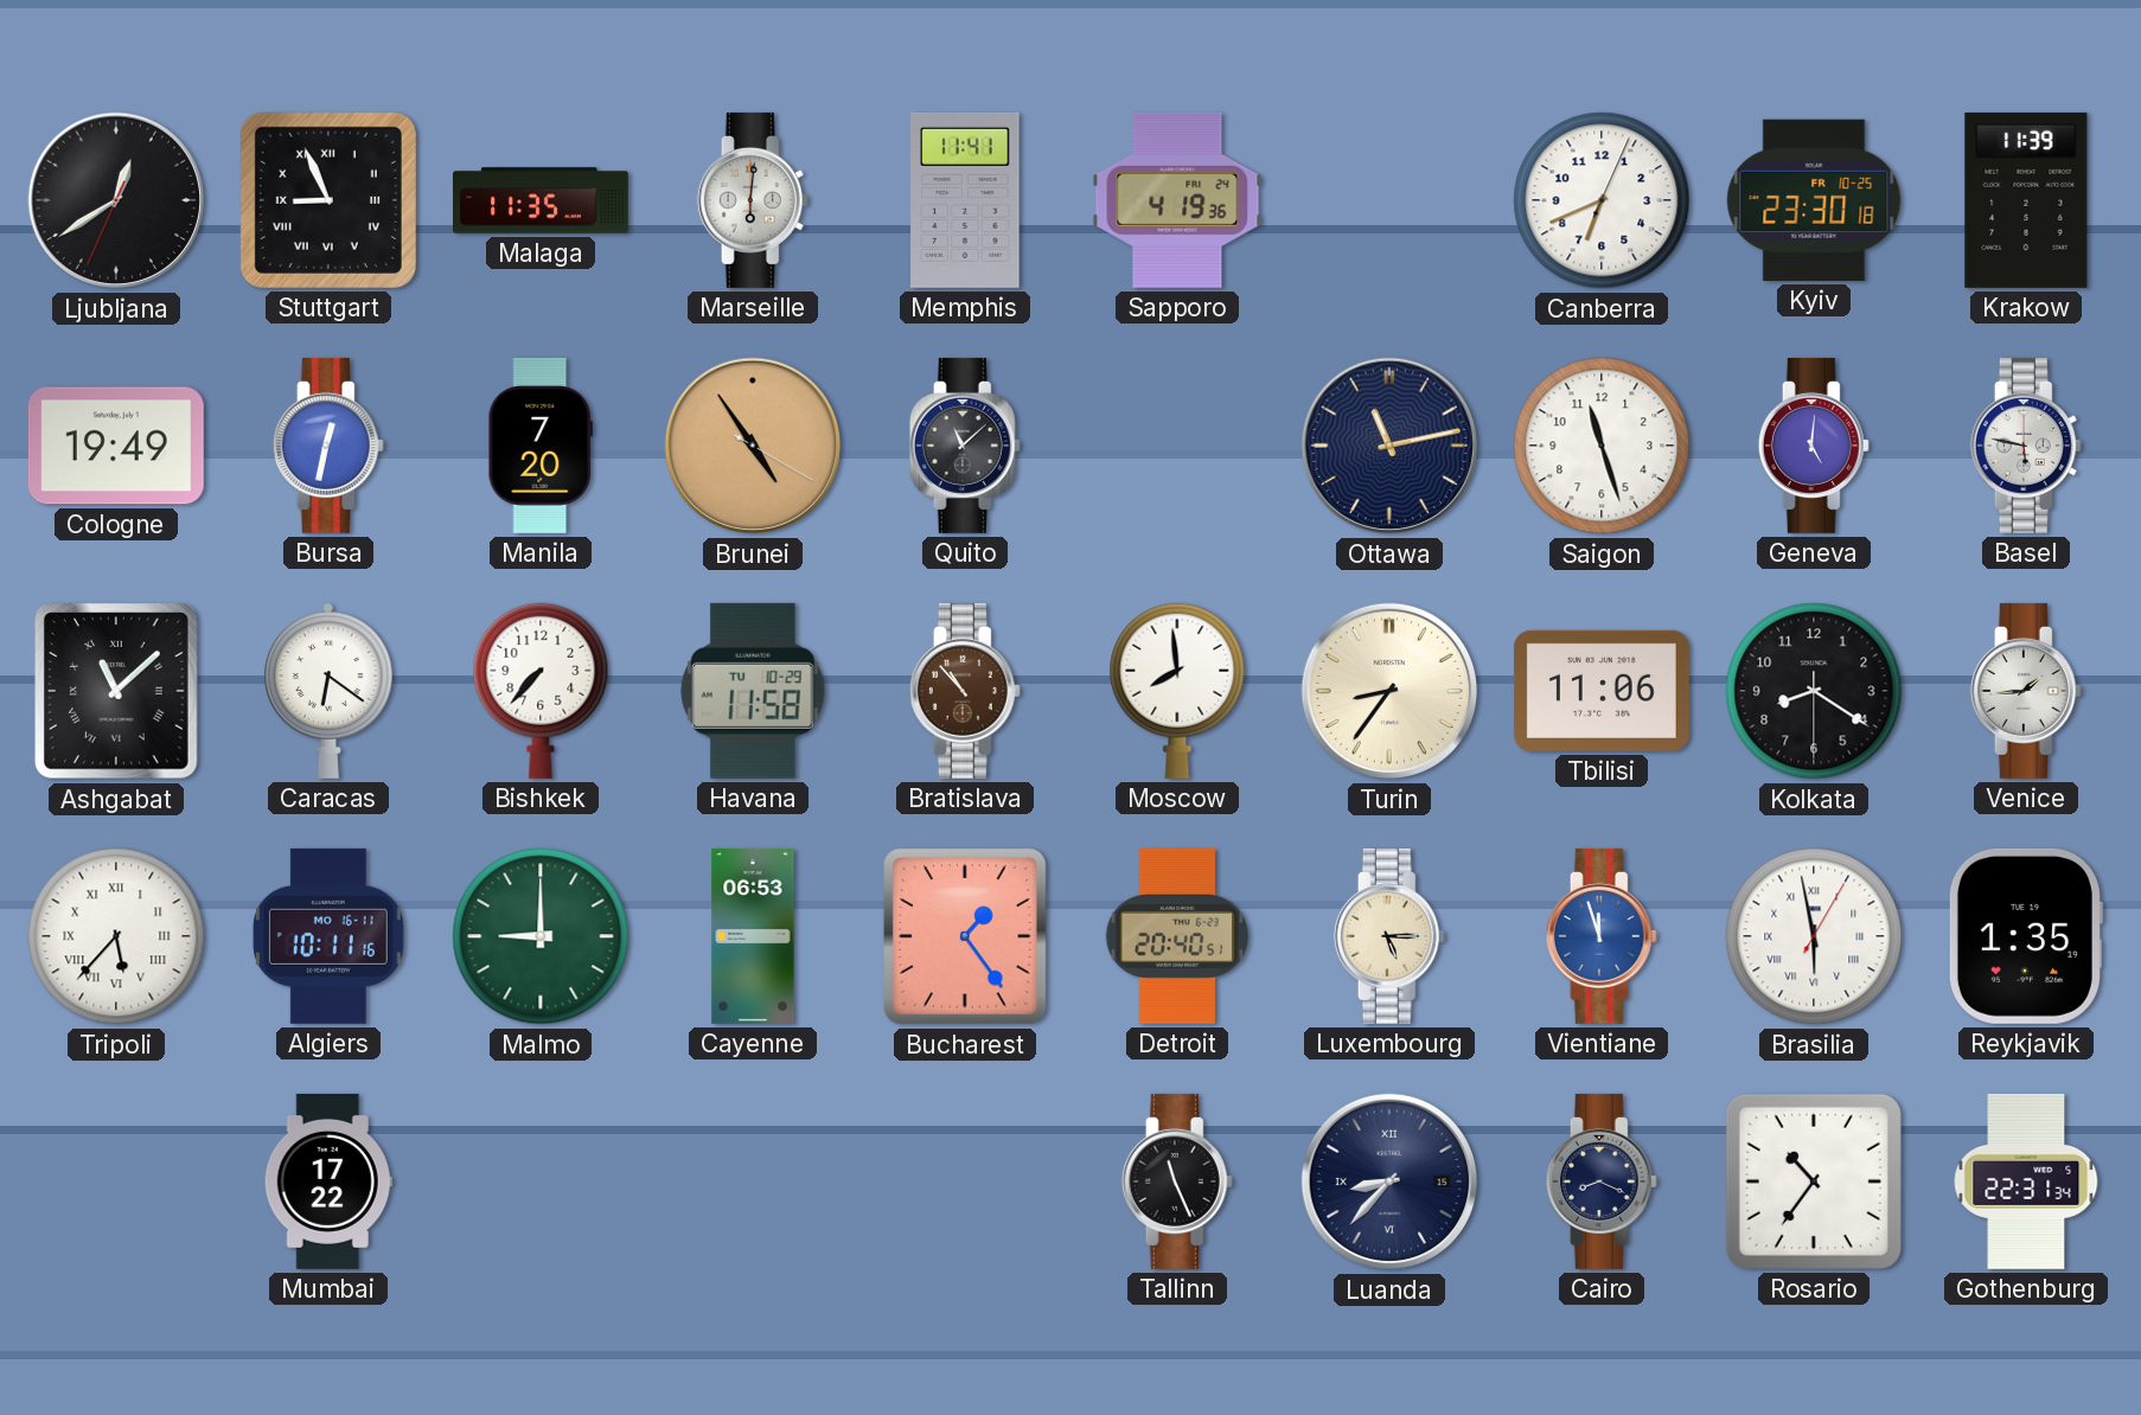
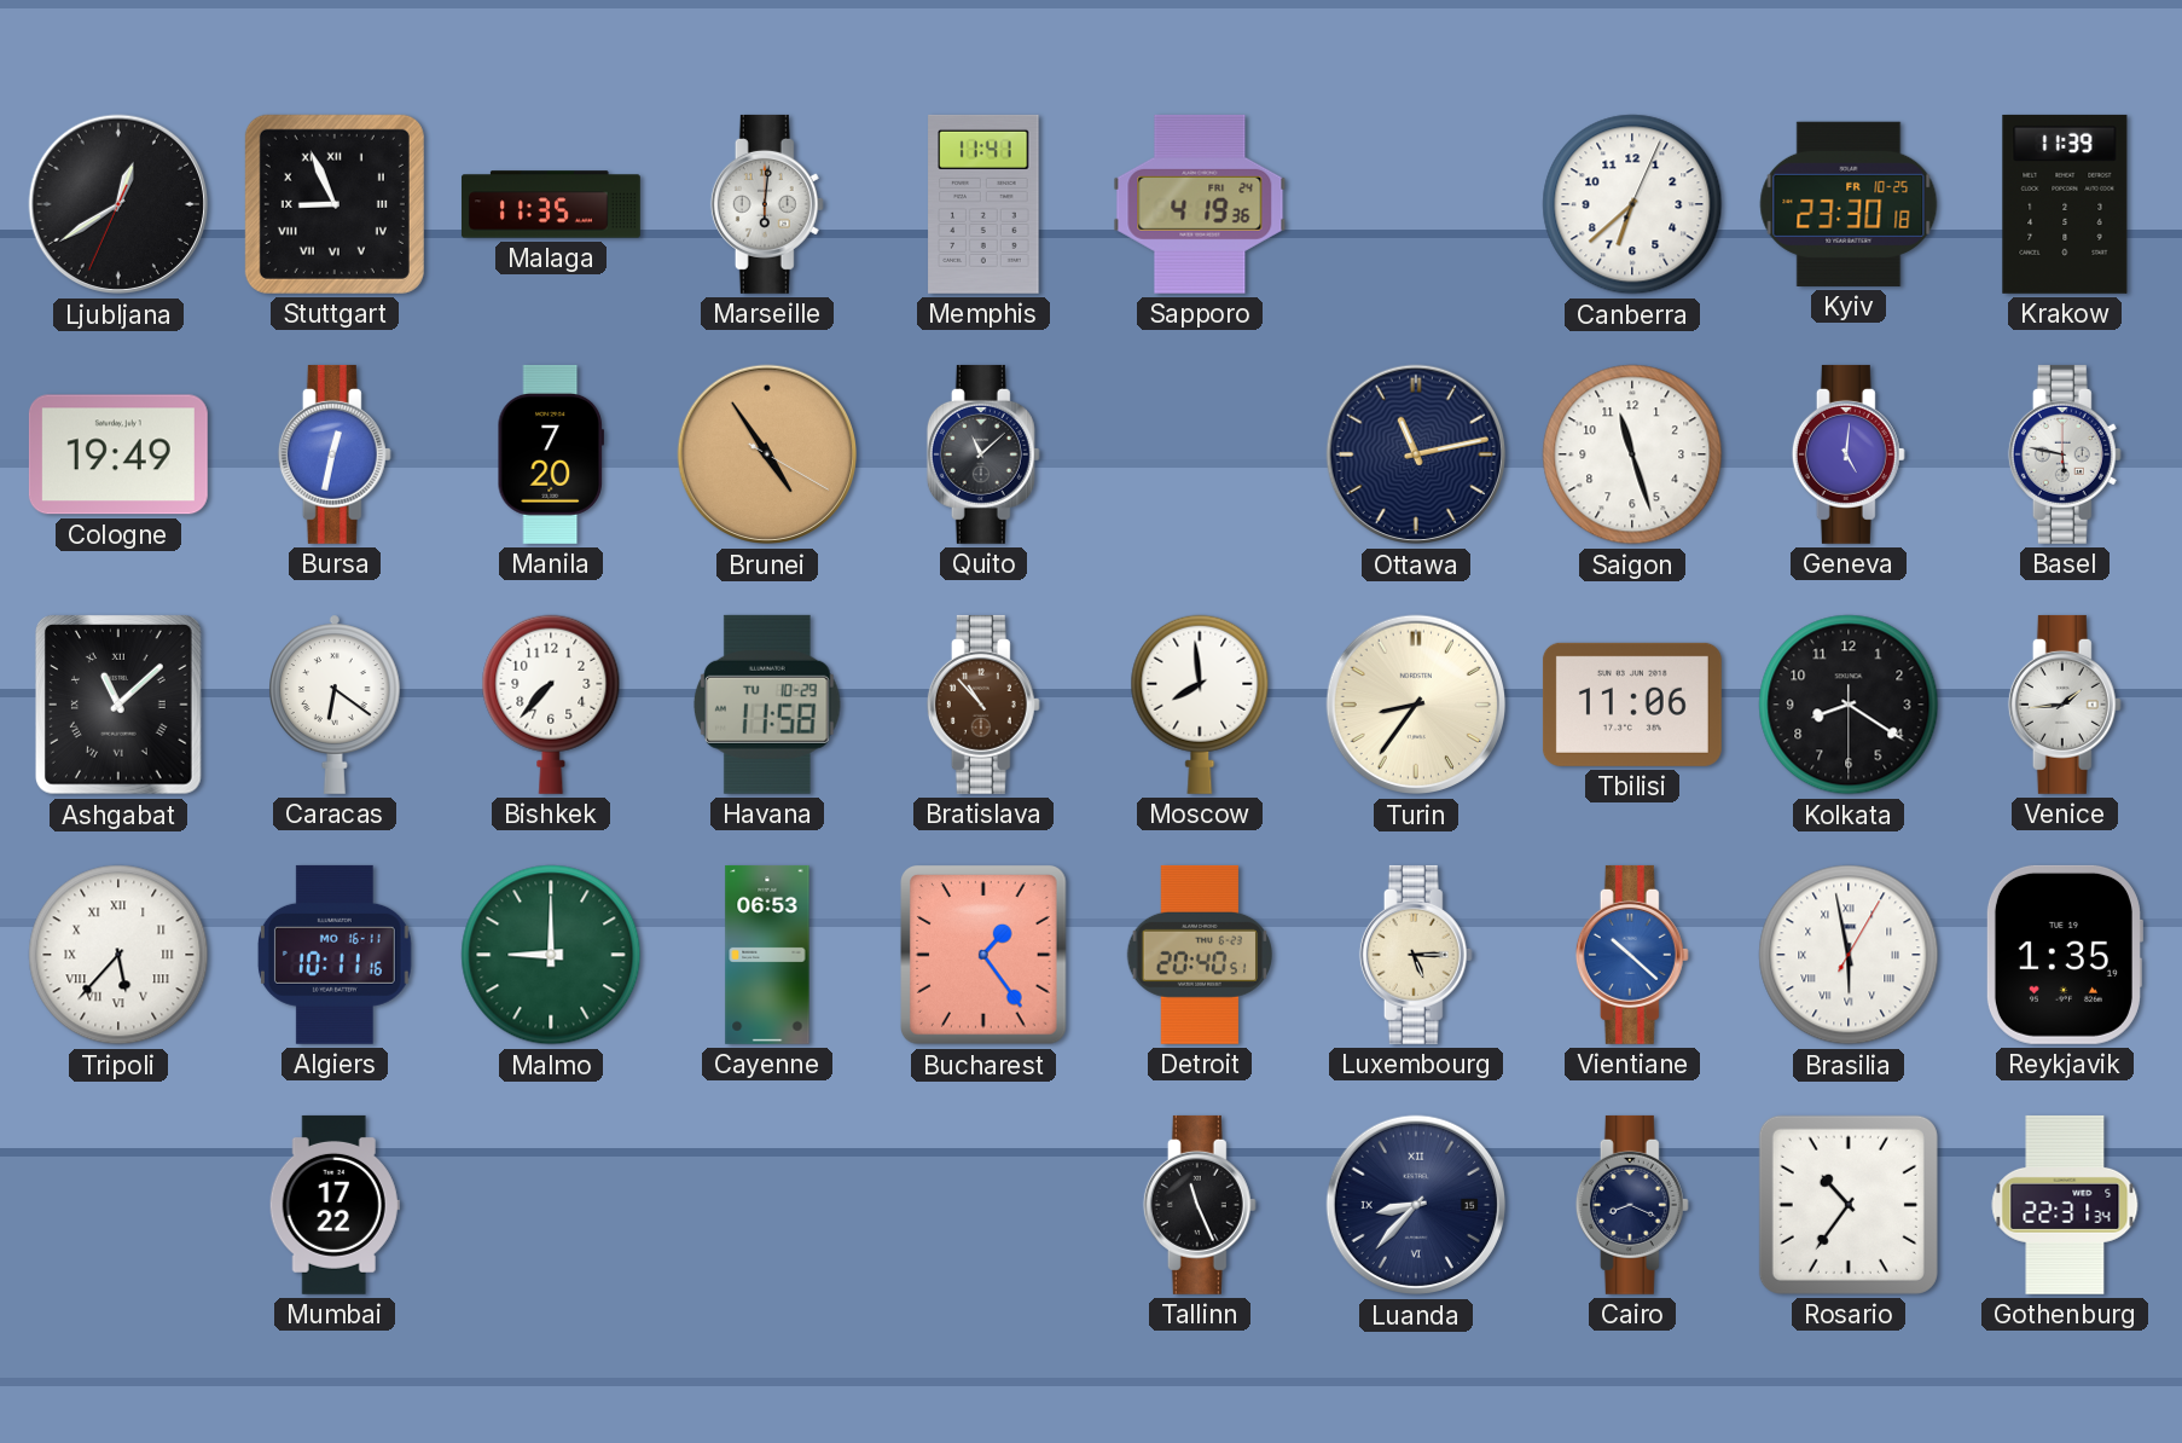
Canberra: 6:41 -> 6:38 (1632, 204)
Vientiane: 11:57 -> 10:22 (1632, 955)
